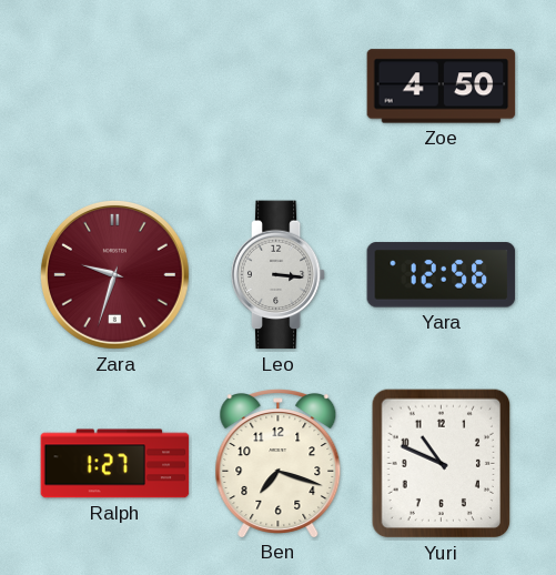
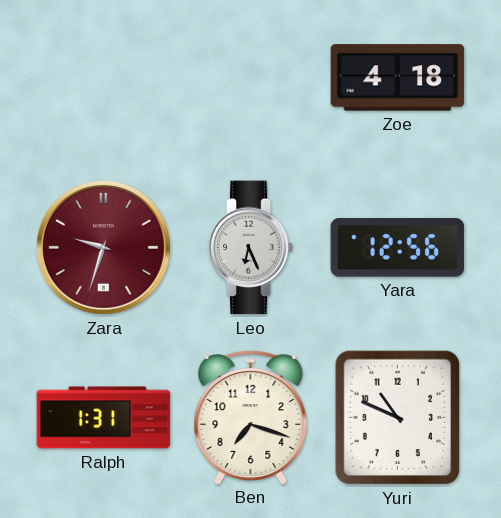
Zoe: 4:50 -> 4:18 (398, 78)
Leo: 3:16 -> 6:26 (251, 248)
Ralph: 1:27 -> 1:31 (104, 418)
